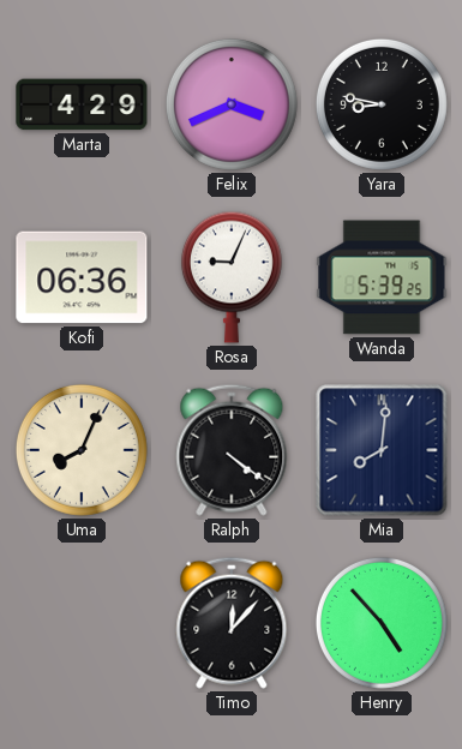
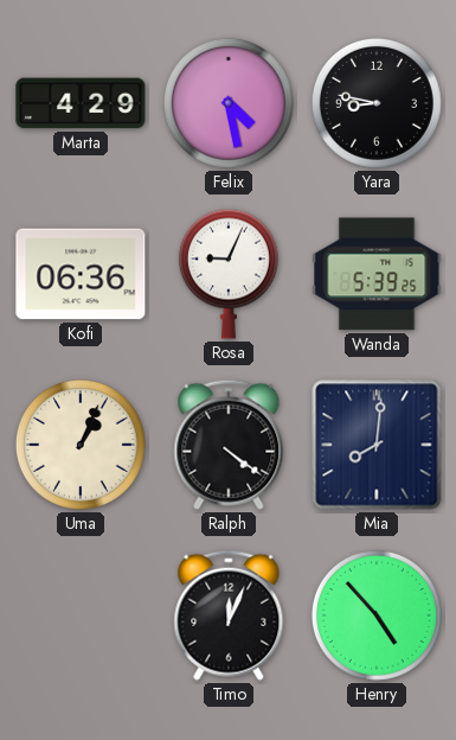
Felix: 3:41 -> 4:28 (229, 103)
Uma: 8:04 -> 1:04 (81, 445)
Timo: 12:07 -> 12:04 (229, 615)
